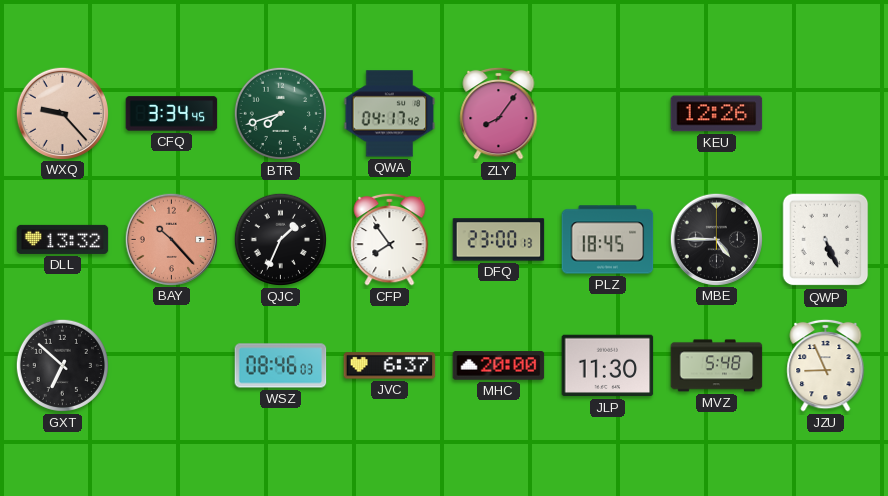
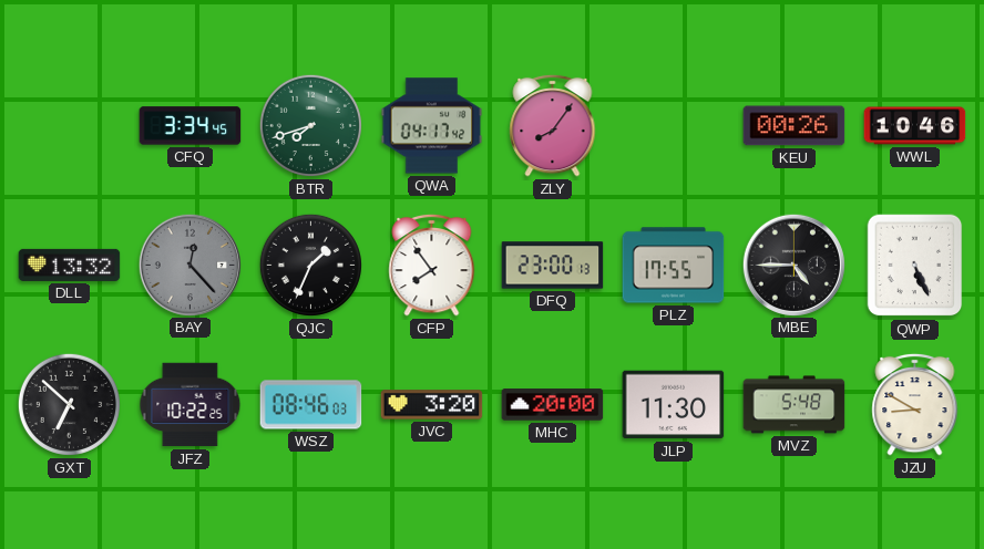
WXQ: 9:23 -> none (62, 113)
KEU: 12:26 -> 00:26 (795, 126)
WWL: none -> 10:46 (915, 126)
BAY: 10:23 -> 12:23 (189, 265)
BAY dial: salmon -> grey (189, 265)
PLZ: 18:45 -> 17:55 (674, 266)
JFZ: none -> 10:22 (191, 405)
JVC: 6:37 -> 3:20 (432, 405)
JZU: 8:56 -> 8:50 (915, 404)
